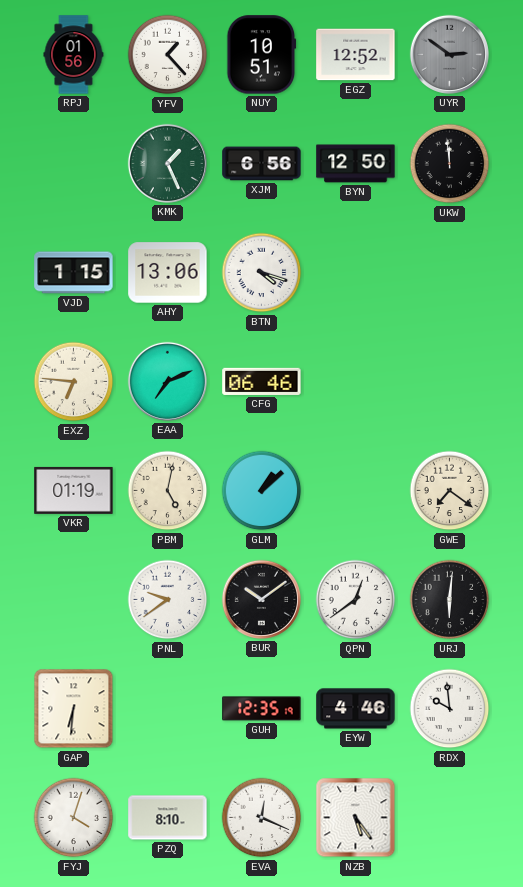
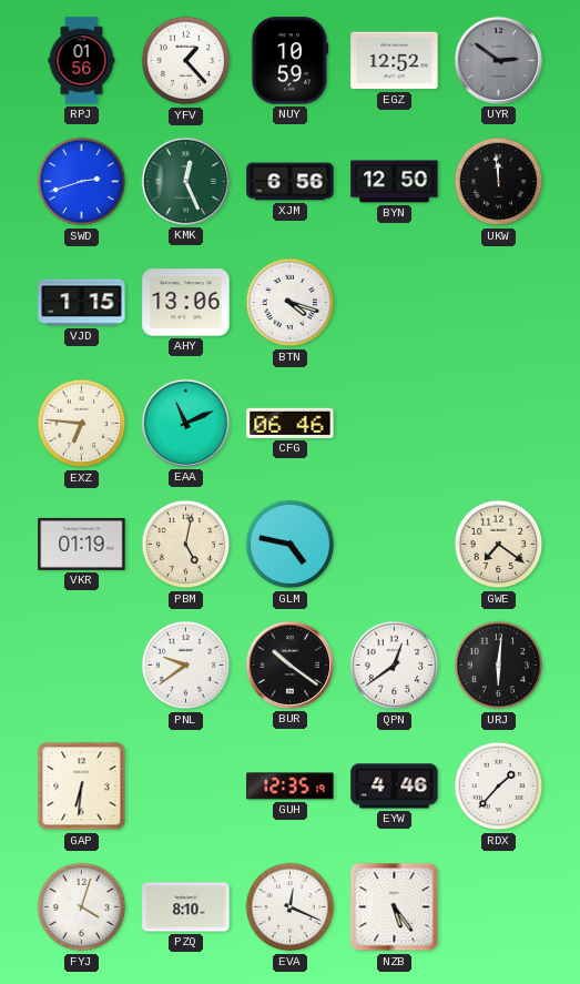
NUY: 10:51 -> 10:59 (291, 61)
SWD: none -> 2:42 (82, 182)
KMK: 1:26 -> 12:26 (185, 181)
EAA: 7:11 -> 11:11 (185, 423)
GLM: 1:08 -> 4:47 (291, 545)
BUR: 10:09 -> 10:21 (289, 665)
RDX: 9:59 -> 1:37 (499, 787)
